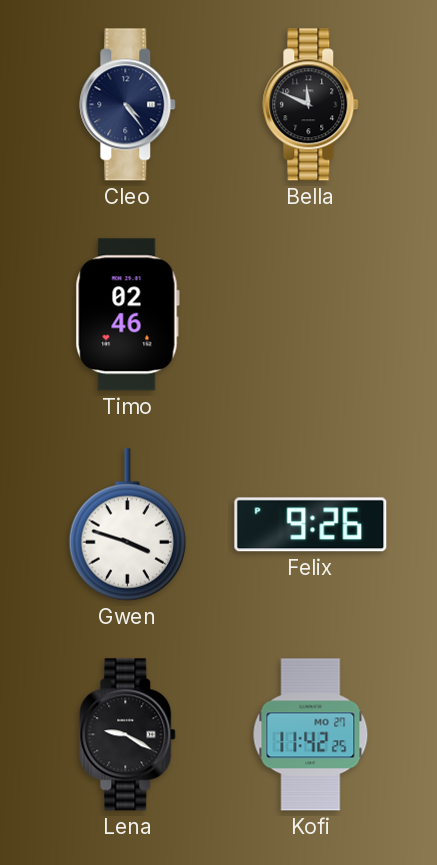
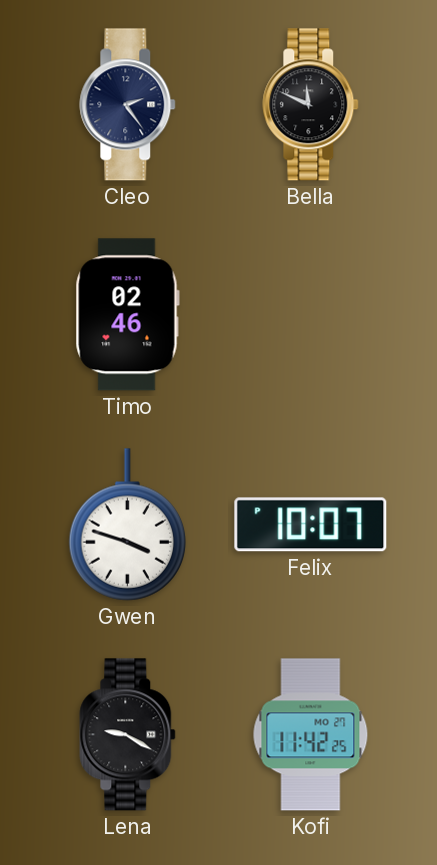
Cleo: 4:24 -> 2:24 (128, 105)
Felix: 9:26 -> 10:07 (311, 525)
